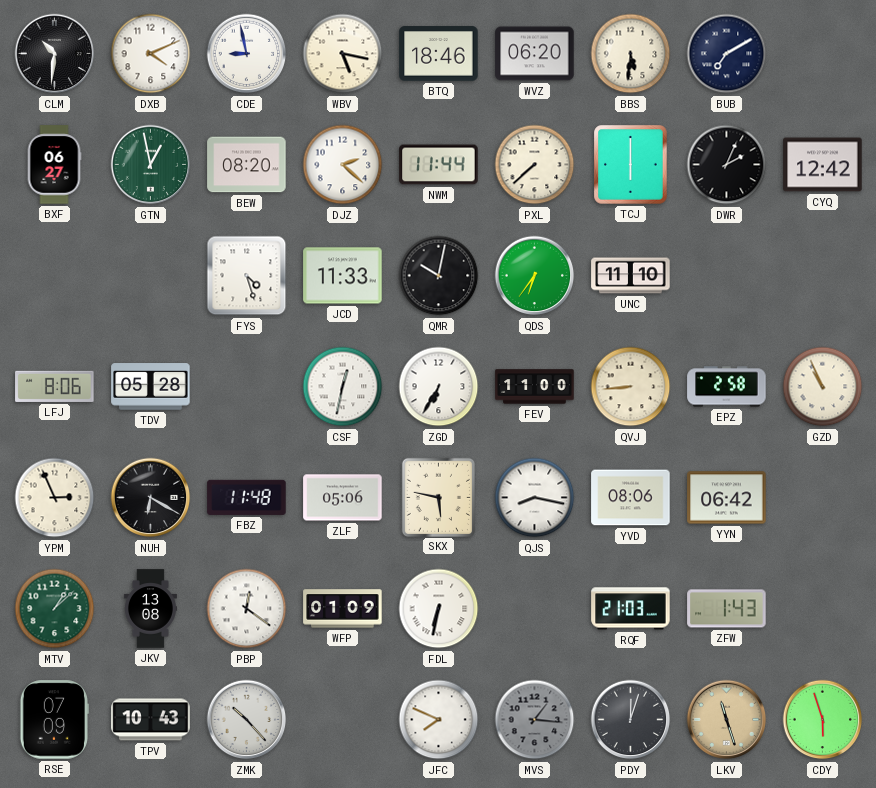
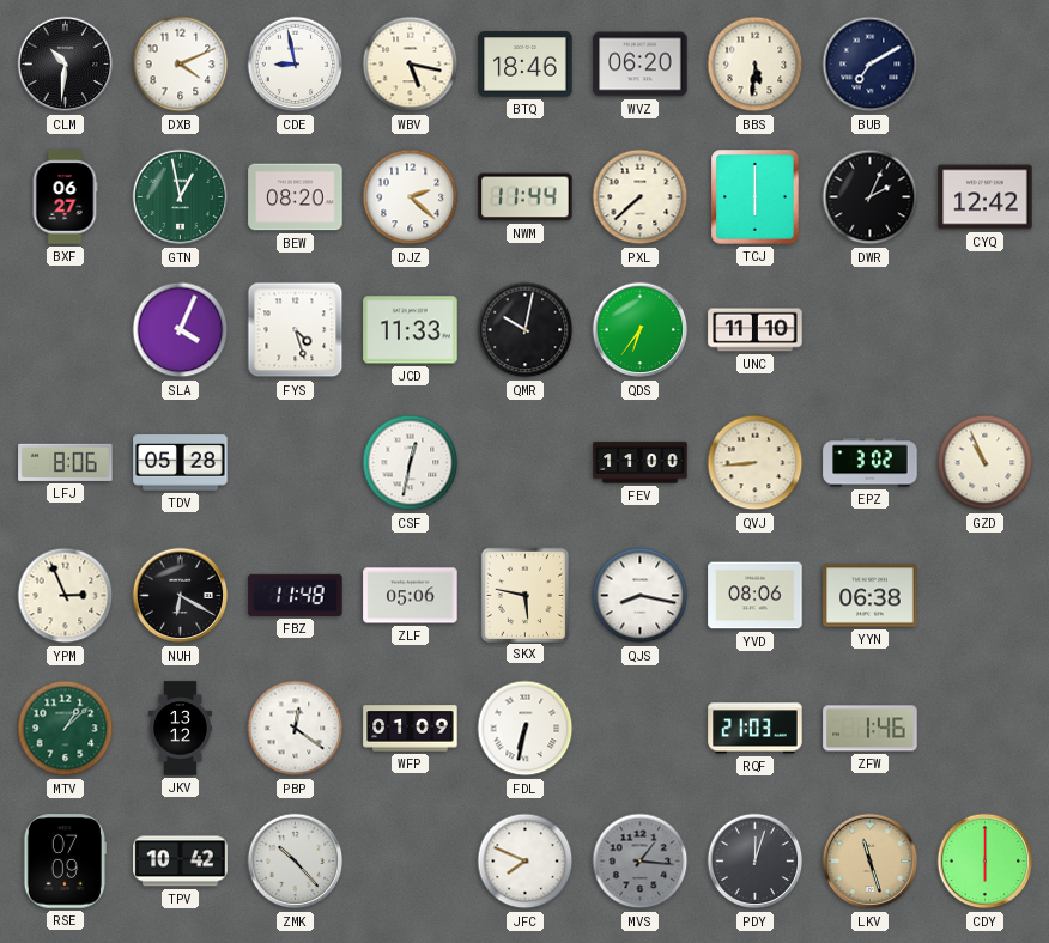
SLA: none -> 4:04 (181, 330)
ZGD: 6:35 -> none (439, 387)
EPZ: 2:58 -> 3:02 (871, 463)
YYN: 06:42 -> 06:38 (871, 596)
JKV: 13:08 -> 13:12 (180, 729)
ZFW: 1:43 -> 1:46 (871, 729)
TPV: 10:43 -> 10:42 (181, 862)
CDY: 5:57 -> 6:00 (986, 862)
